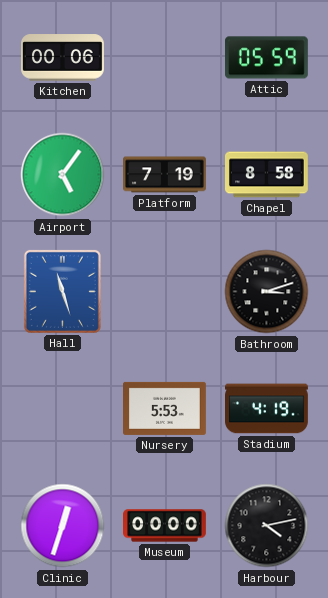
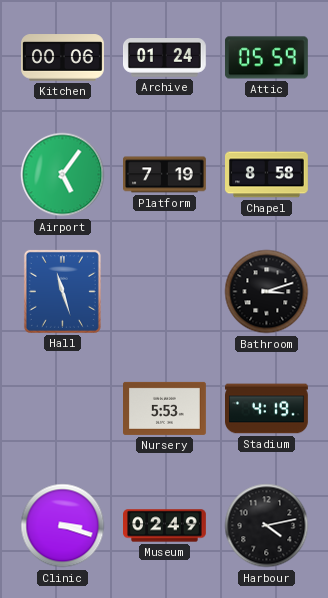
Archive: none -> 01:24 (165, 58)
Clinic: 12:33 -> 3:18 (63, 526)
Museum: 00:00 -> 02:49 (165, 526)
